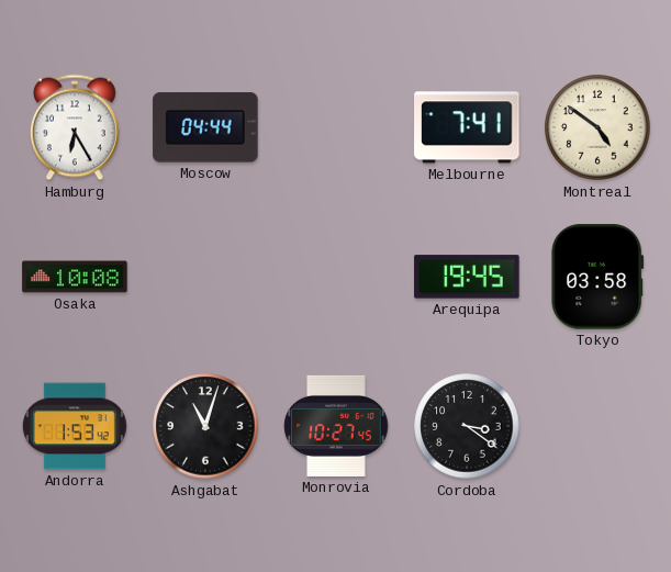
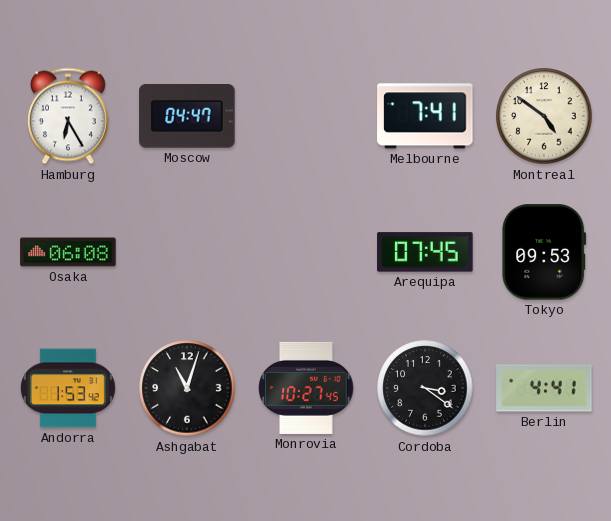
Moscow: 04:44 -> 04:47 (187, 116)
Osaka: 10:08 -> 06:08 (68, 252)
Arequipa: 19:45 -> 07:45 (425, 252)
Tokyo: 03:58 -> 09:53 (544, 252)
Berlin: none -> 4:41 (544, 388)
